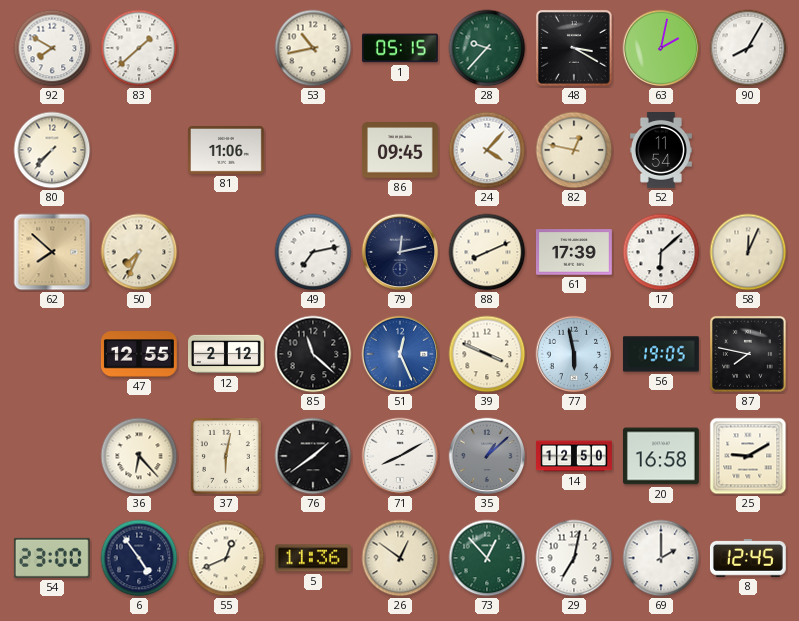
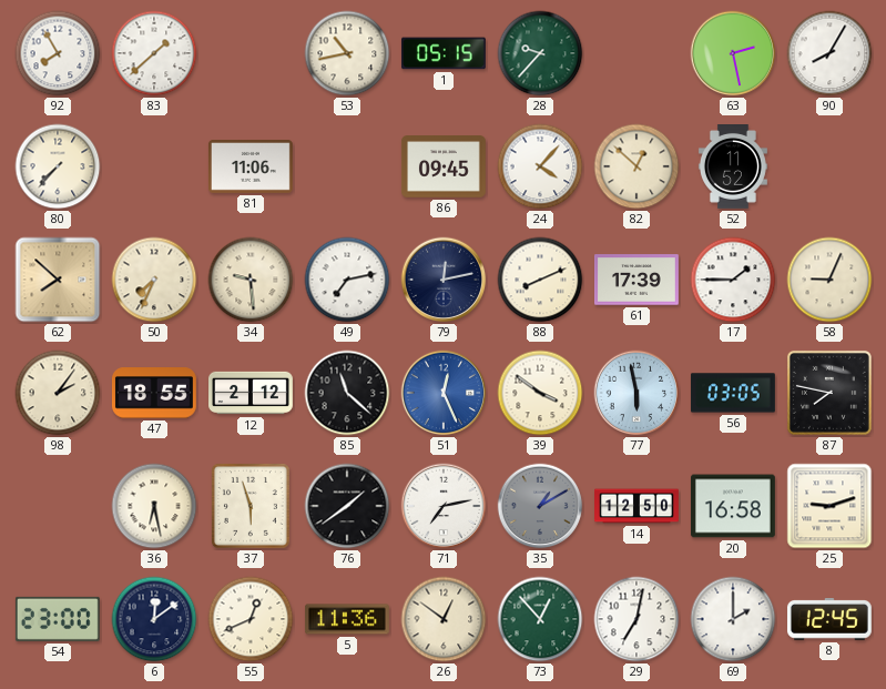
92: 7:50 -> 7:55 (58, 53)
48: 3:20 -> none (574, 48)
63: 2:02 -> 2:28 (733, 53)
82: 12:47 -> 12:52 (637, 166)
52: 11:54 -> 11:52 (733, 168)
34: none -> 9:29 (251, 280)
17: 6:08 -> 1:45 (733, 280)
58: 12:04 -> 9:04 (829, 280)
98: none -> 2:06 (58, 393)
47: 12:55 -> 18:55 (154, 393)
39: 3:49 -> 3:51 (540, 393)
56: 19:05 -> 03:05 (733, 393)
36: 6:23 -> 6:28 (154, 506)
37: 6:02 -> 5:57 (251, 507)
71: 8:10 -> 7:13 (444, 506)
35: 1:08 -> 1:10 (540, 506)
25: 9:10 -> 9:12 (829, 506)
6: 4:54 -> 12:09 (154, 619)
